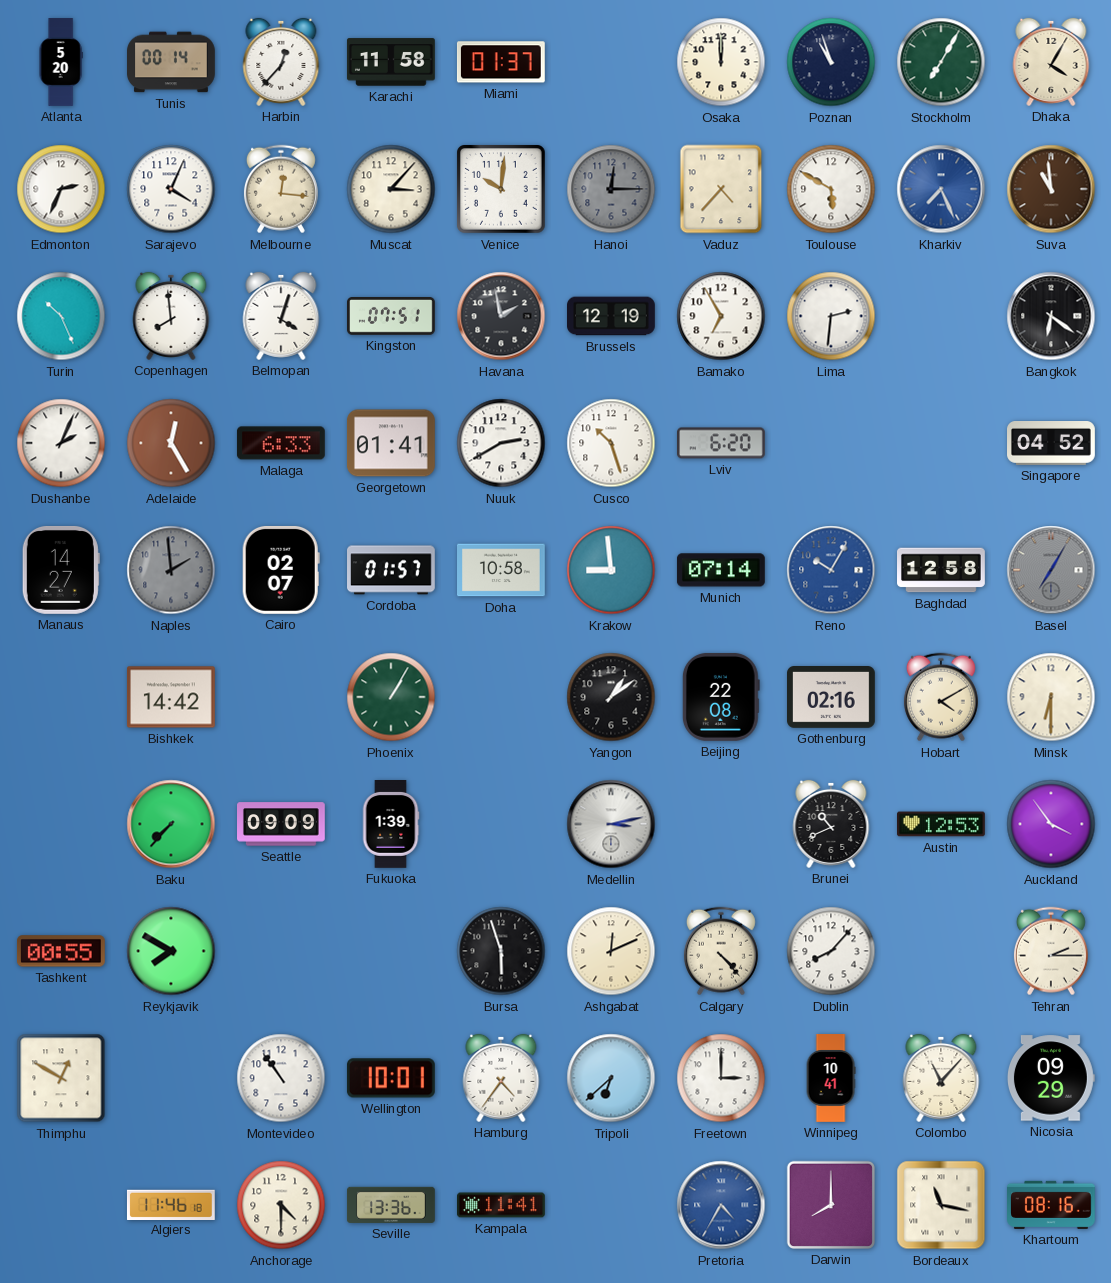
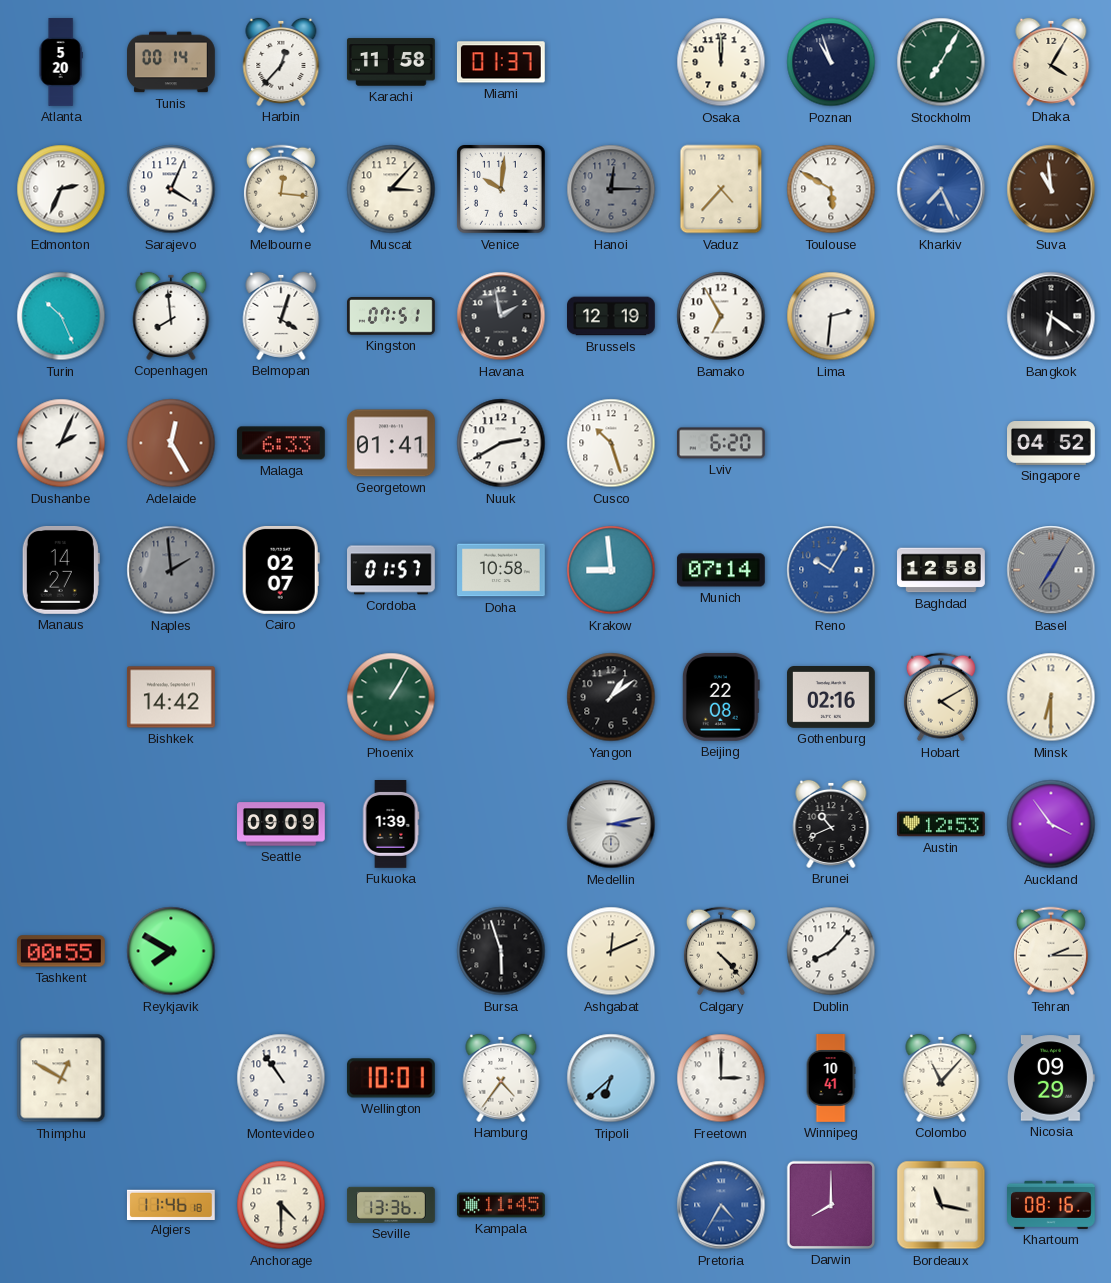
Baku: 7:37 -> none (171, 824)
Kampala: 11:41 -> 11:45 (502, 1205)
